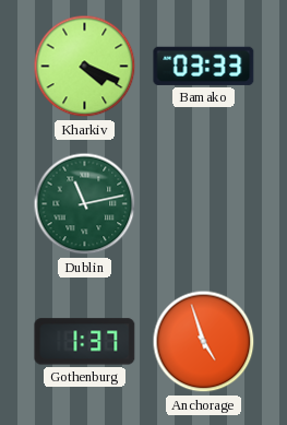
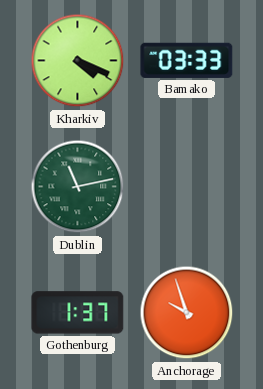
Anchorage: 4:57 -> 9:57 (187, 313)
